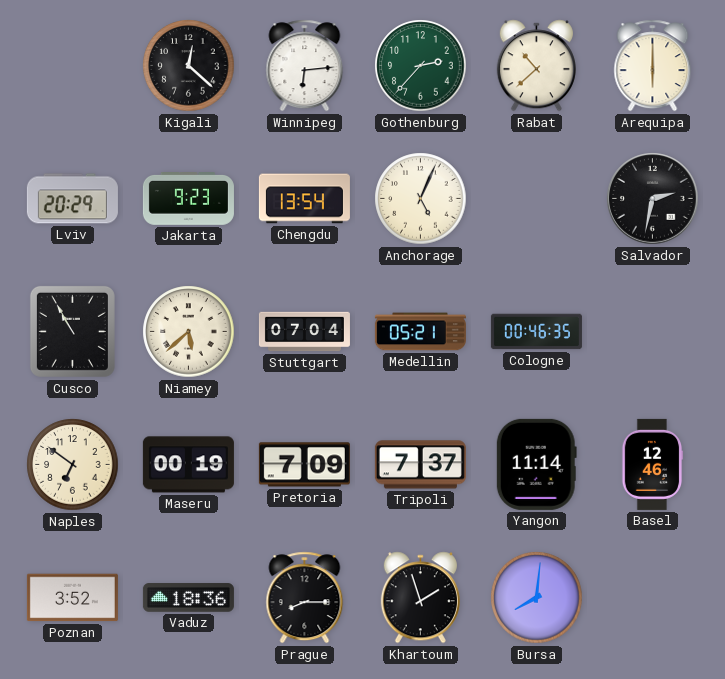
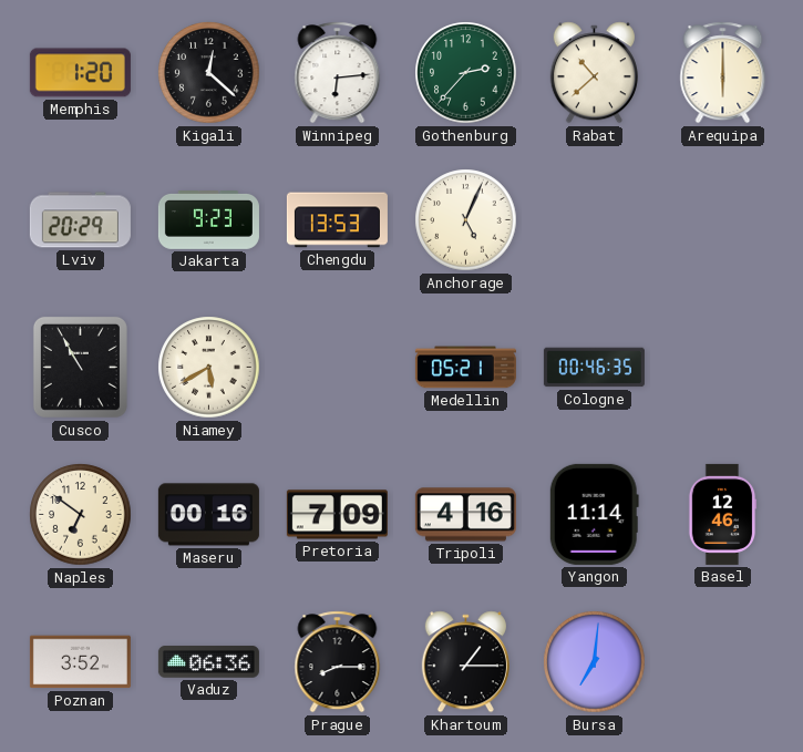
Memphis: none -> 1:20 (80, 73)
Chengdu: 13:54 -> 13:53 (337, 220)
Salvador: 2:32 -> none (653, 199)
Niamey: 5:38 -> 5:40 (209, 368)
Stuttgart: 07:04 -> none (304, 332)
Maseru: 00:19 -> 00:16 (208, 515)
Tripoli: 7:37 -> 4:16 (465, 515)
Vaduz: 18:36 -> 06:36 (208, 662)
Khartoum: 1:57 -> 1:15 (465, 662)
Bursa: 8:01 -> 7:01 (595, 662)
